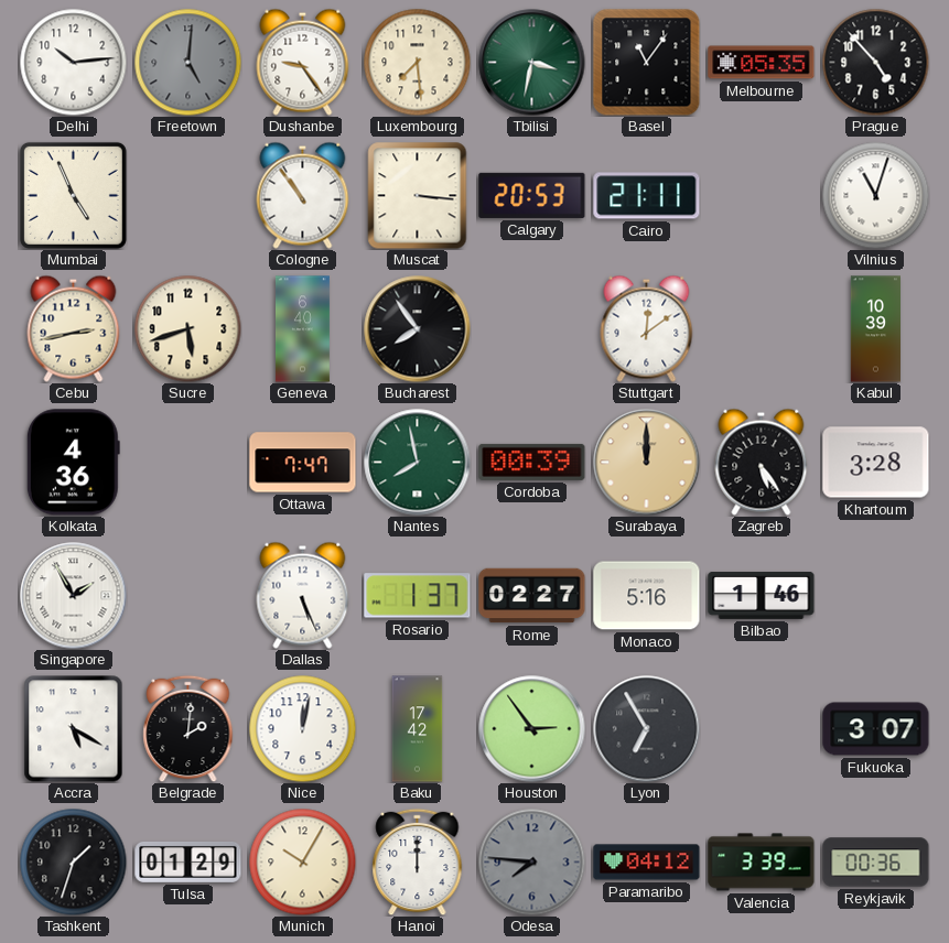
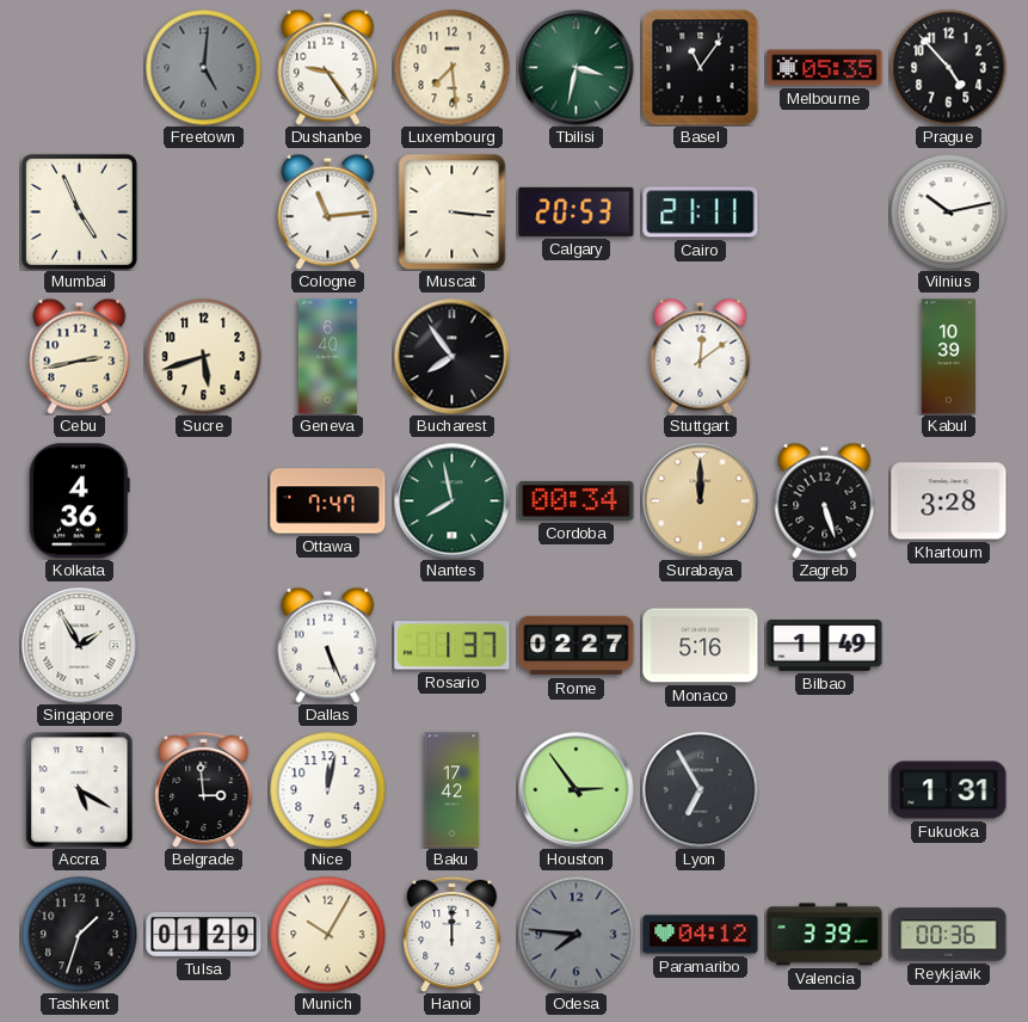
Delhi: 10:14 -> none (73, 62)
Cologne: 10:54 -> 11:14 (328, 211)
Vilnius: 11:03 -> 10:13 (948, 211)
Cordoba: 00:39 -> 00:34 (577, 500)
Zagreb: 5:24 -> 5:27 (825, 500)
Bilbao: 1:46 -> 1:49 (825, 646)
Belgrade: 2:01 -> 2:59 (204, 789)
Fukuoka: 3:07 -> 1:31 (949, 790)
